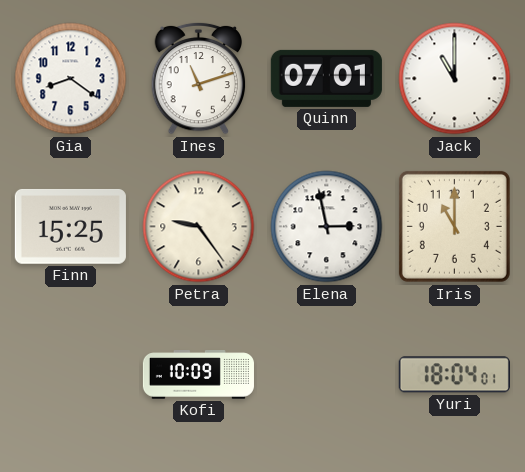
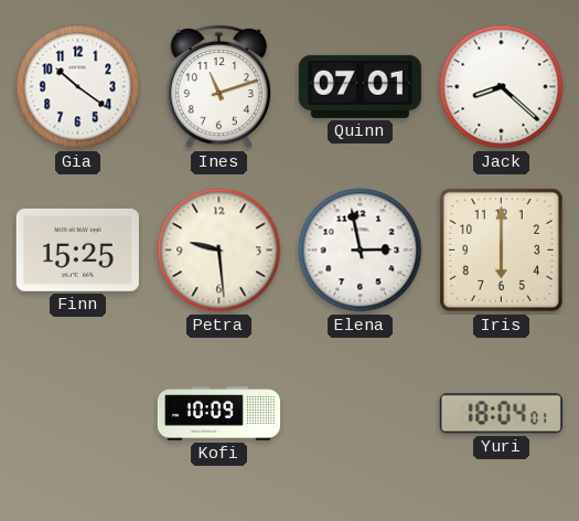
Gia: 8:21 -> 10:21 (78, 87)
Jack: 11:00 -> 8:22 (502, 87)
Petra: 9:24 -> 9:29 (219, 251)
Iris: 11:00 -> 6:00 (501, 249)
